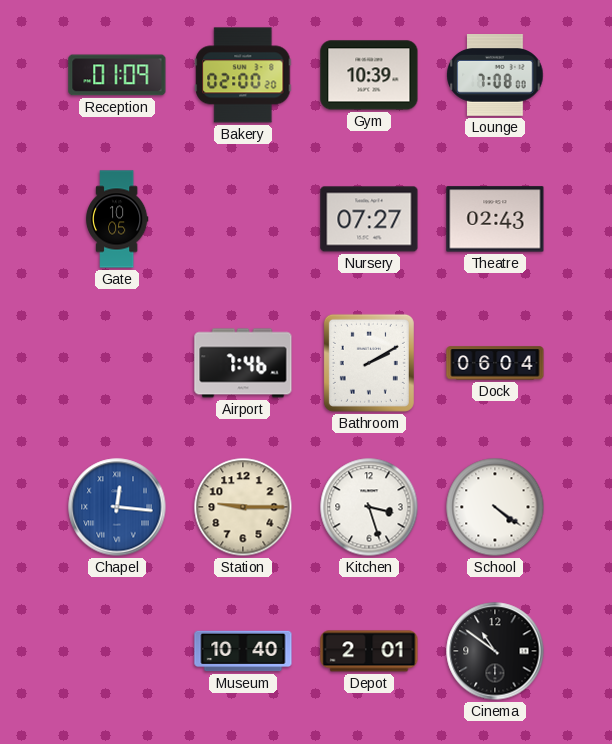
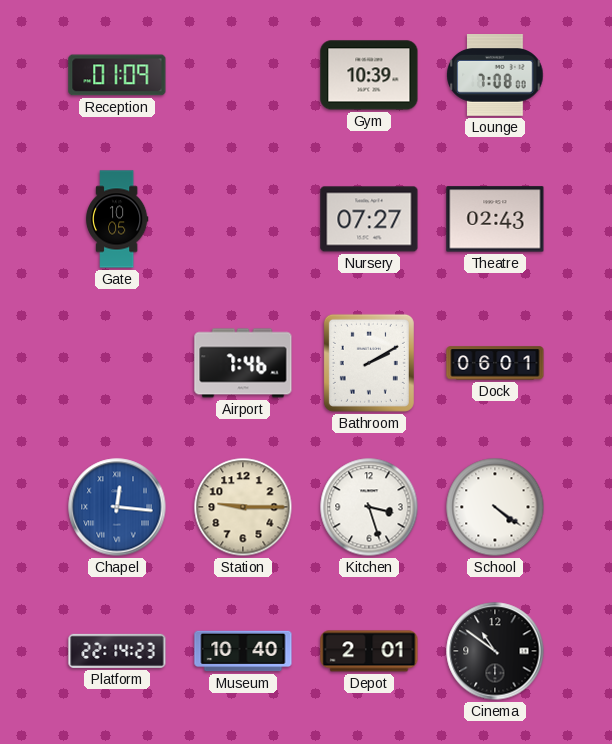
Bakery: 02:00 -> none (243, 75)
Dock: 06:04 -> 06:01 (495, 363)
Platform: none -> 22:14 (117, 651)
